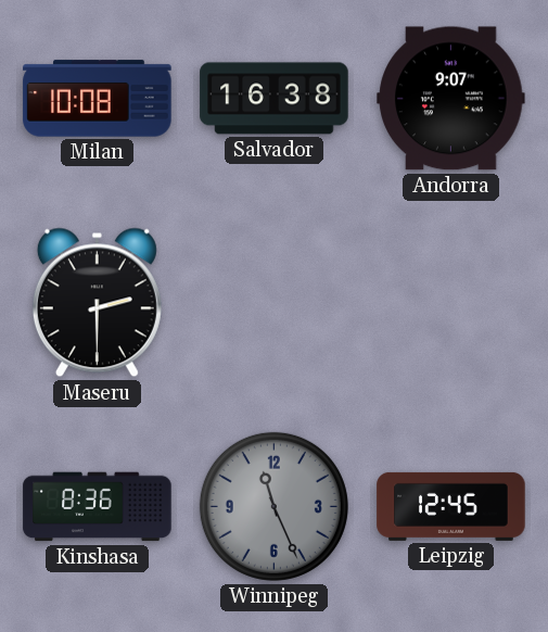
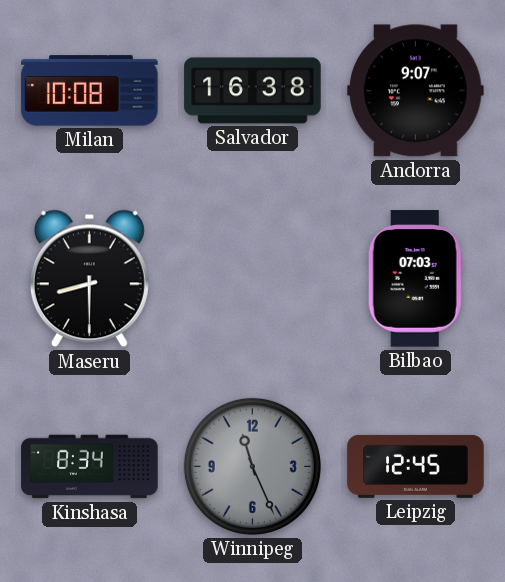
Maseru: 2:30 -> 8:30 (89, 279)
Bilbao: none -> 07:03 (415, 279)
Kinshasa: 8:36 -> 8:34 (90, 467)
